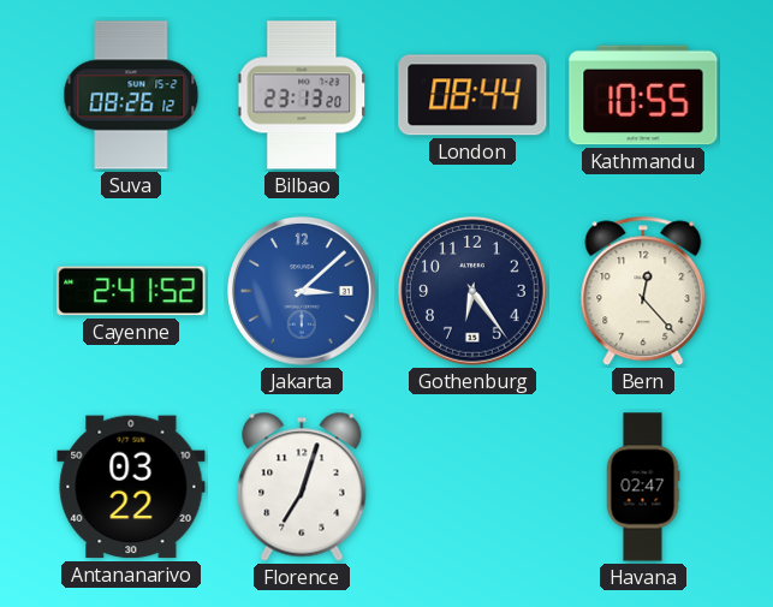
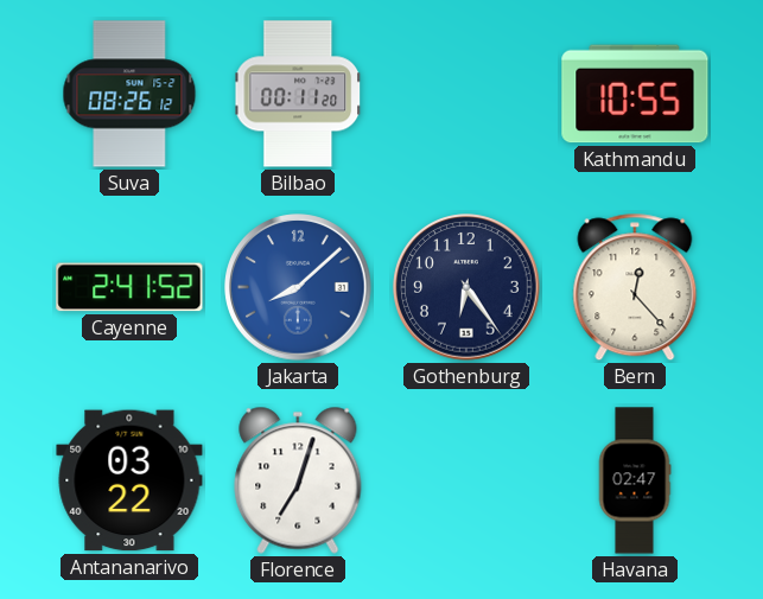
Bilbao: 23:13 -> 00:11 (298, 94)
London: 08:44 -> none (472, 95)
Jakarta: 3:08 -> 8:08 (298, 287)
